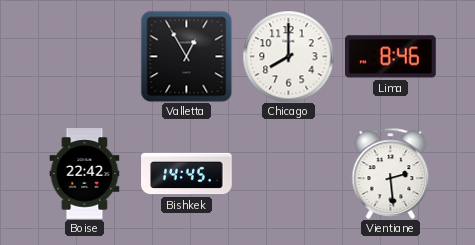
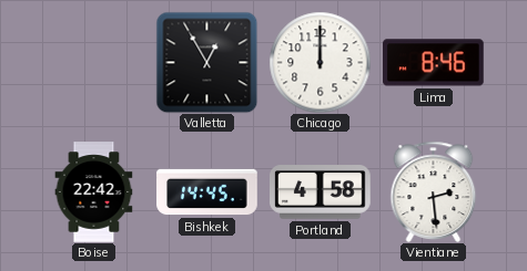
Chicago: 8:00 -> 12:00 (320, 62)
Portland: none -> 4:58 (321, 192)
